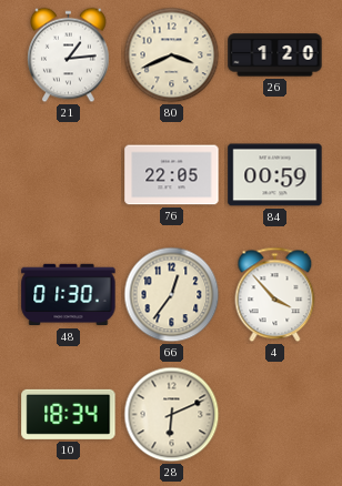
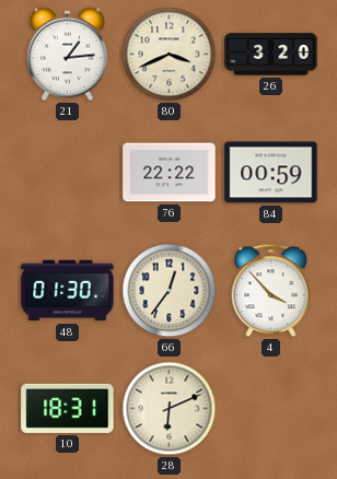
26: 1:20 -> 3:20 (271, 55)
76: 22:05 -> 22:22 (170, 173)
10: 18:34 -> 18:31 (68, 408)
